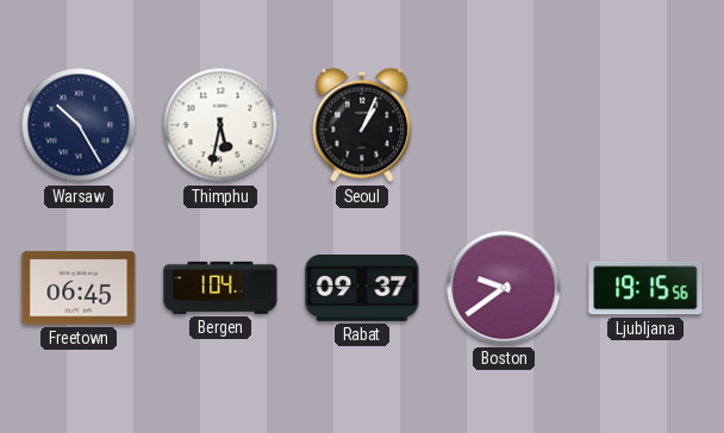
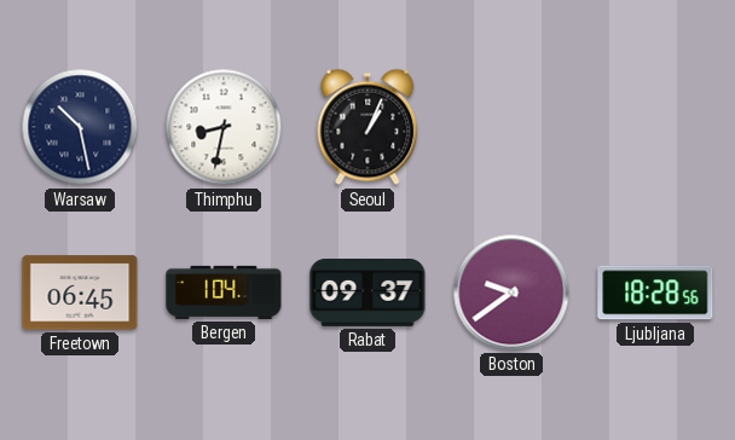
Warsaw: 10:25 -> 10:28 (80, 127)
Thimphu: 5:32 -> 8:32 (224, 127)
Ljubljana: 19:15 -> 18:28 (655, 293)
